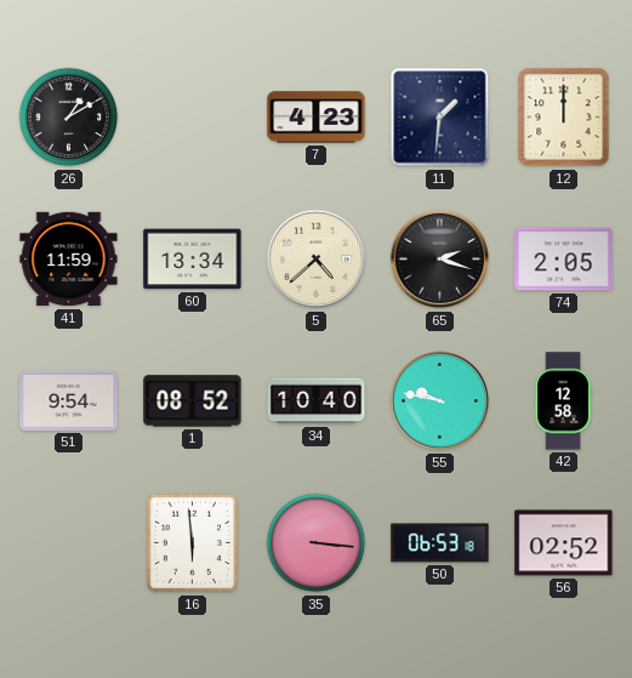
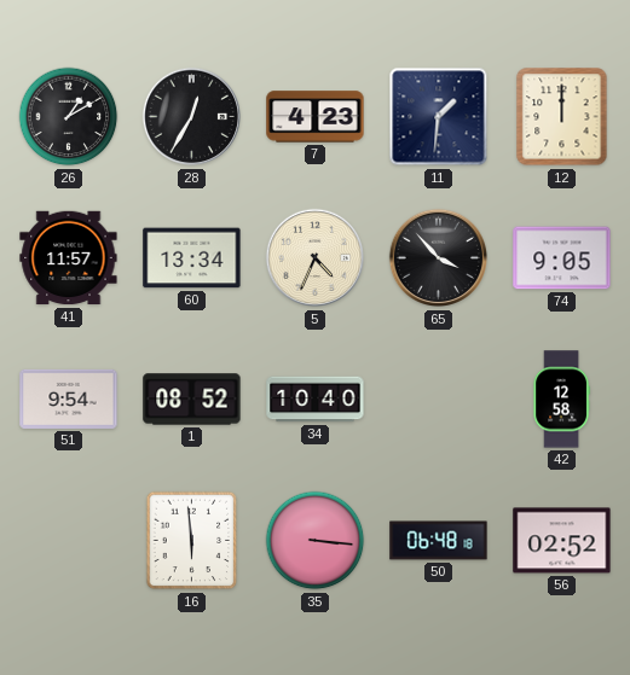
28: none -> 12:35 (192, 117)
41: 11:59 -> 11:57 (69, 258)
5: 4:38 -> 4:34 (316, 258)
65: 2:18 -> 3:53 (439, 258)
74: 2:05 -> 9:05 (562, 258)
55: 9:47 -> none (440, 401)
50: 06:53 -> 06:48 (439, 541)
